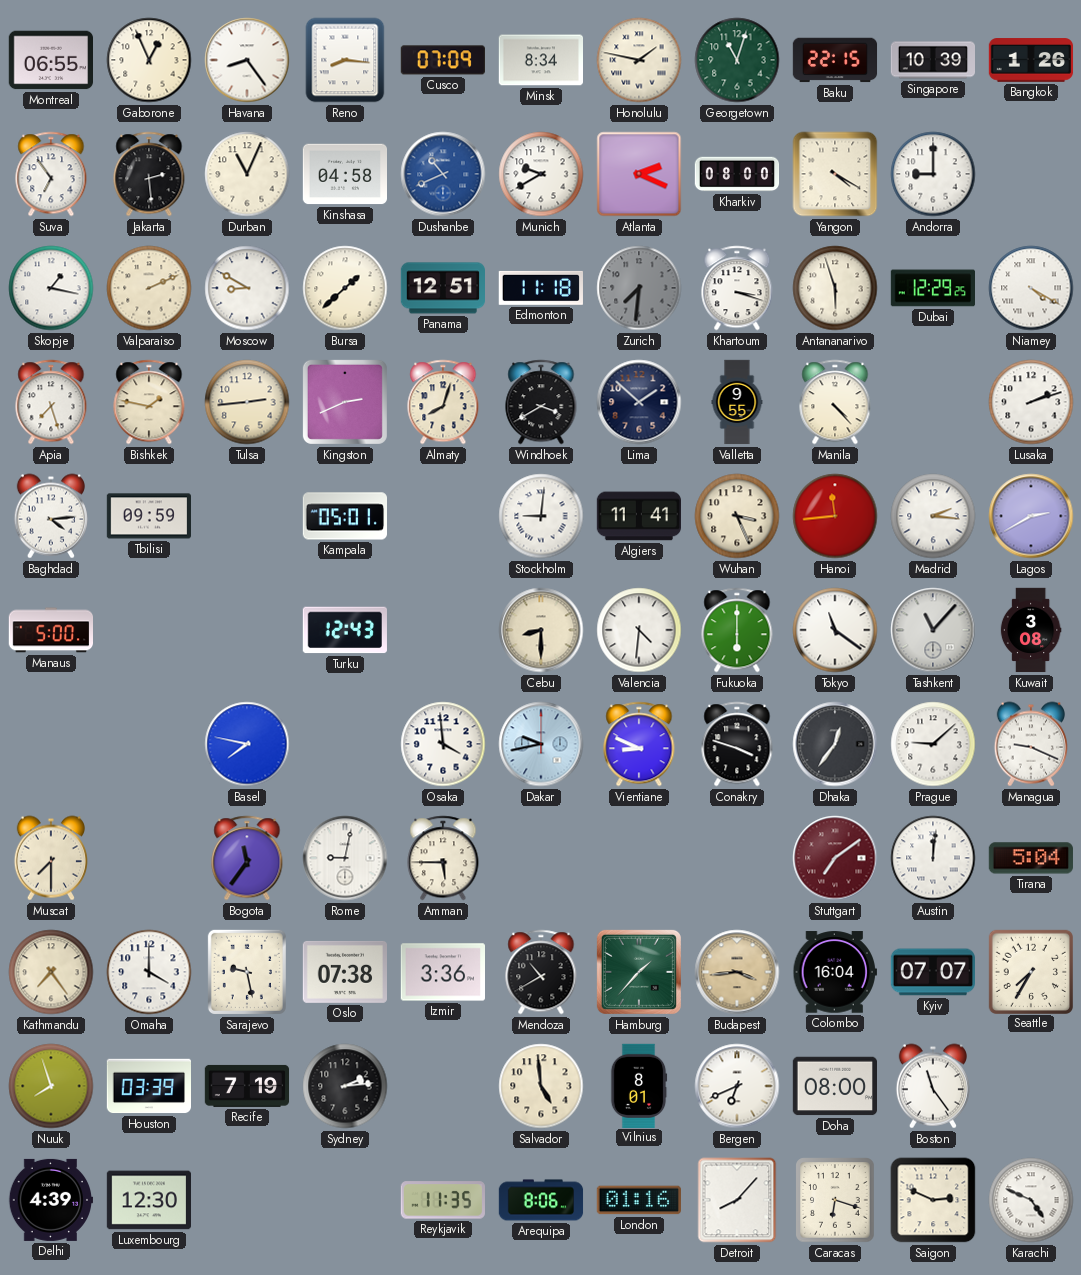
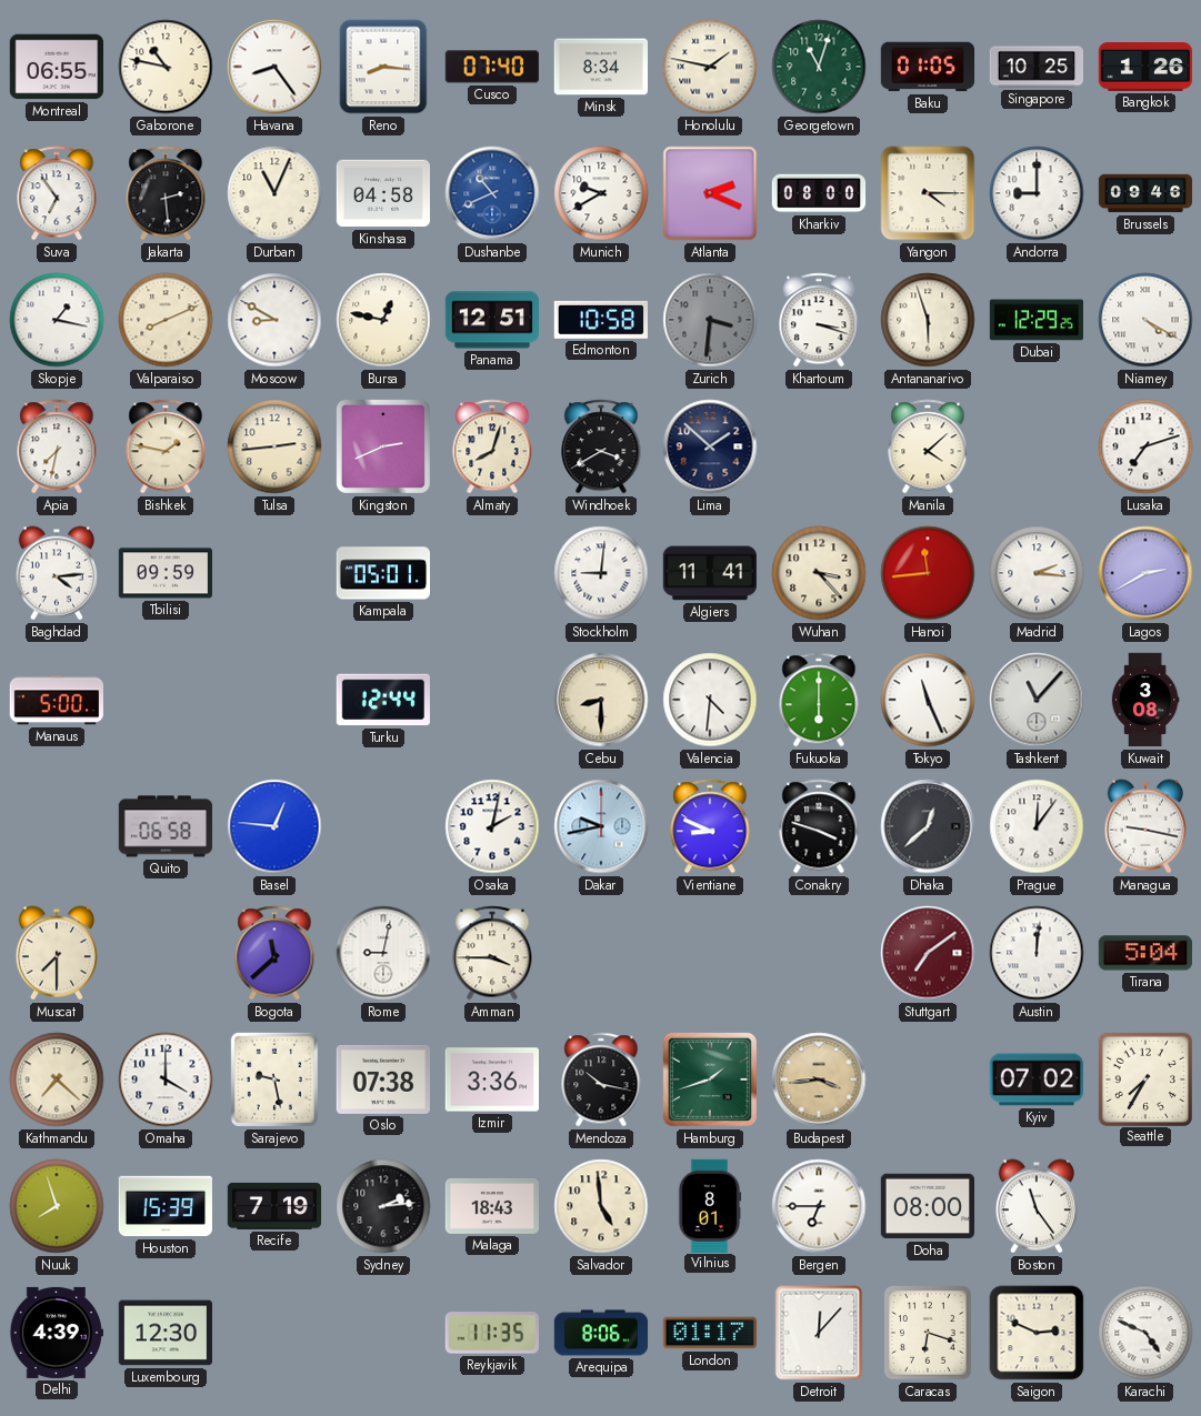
Gaborone: 12:56 -> 10:47 (166, 67)
Cusco: 07:09 -> 07:40 (491, 67)
Baku: 22:15 -> 01:05 (928, 67)
Singapore: 10:39 -> 10:25 (1035, 67)
Yangon: 4:20 -> 4:15 (928, 193)
Brussels: none -> 09:46 (1145, 193)
Valparaiso: 2:11 -> 8:11 (166, 320)
Bursa: 1:38 -> 12:47 (383, 320)
Edmonton: 11:18 -> 10:58 (601, 320)
Zurich: 7:31 -> 3:31 (710, 320)
Apia: 7:27 -> 7:32 (57, 446)
Valletta: 9:55 -> none (737, 402)
Manila: 4:23 -> 4:08 (928, 446)
Lusaka: 2:12 -> 7:12 (1145, 446)
Wuhan: 3:26 -> 3:23 (819, 573)
Turku: 12:43 -> 12:44 (383, 700)
Tokyo: 11:21 -> 11:26 (928, 700)
Quito: none -> 06:58 (166, 826)
Basel: 7:47 -> 12:46 (274, 826)
Osaka: 3:59 -> 2:02 (492, 826)
Dhaka: 12:36 -> 12:38 (928, 826)
Prague: 9:08 -> 12:06 (1037, 826)
Managua: 9:19 -> 9:17 (1145, 826)
Bogota: 11:36 -> 11:38 (274, 953)
Amman: 5:45 -> 3:45 (492, 953)
Kathmandu: 7:24 -> 7:22 (57, 1079)
Mendoza: 10:40 -> 10:17 (601, 1079)
Hamburg: 1:37 -> 1:42 (710, 1079)
Colombo: 16:04 -> none (834, 972)
Kyiv: 07:07 -> 07:02 (1035, 1079)
Houston: 03:39 -> 15:39 (164, 1206)
Malaga: none -> 18:43 (491, 1206)
Bergen: 6:41 -> 6:45 (819, 1206)
London: 01:16 -> 01:17 (709, 1333)
Detroit: 8:07 -> 12:07 (819, 1333)
